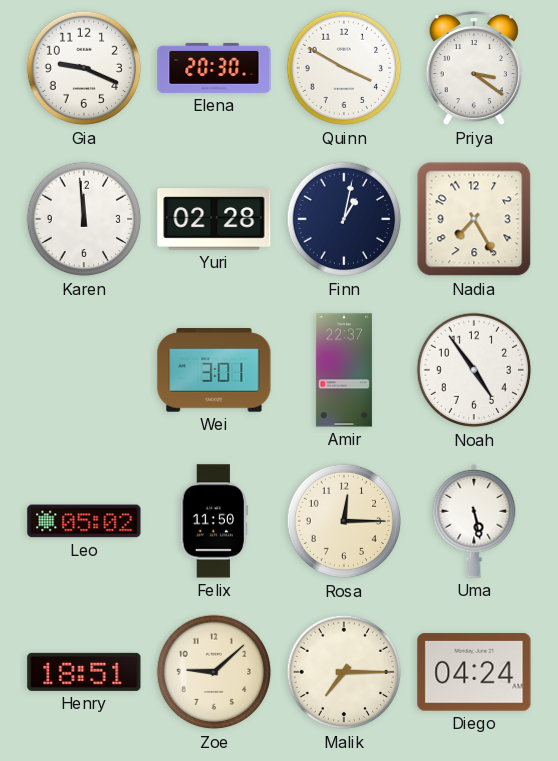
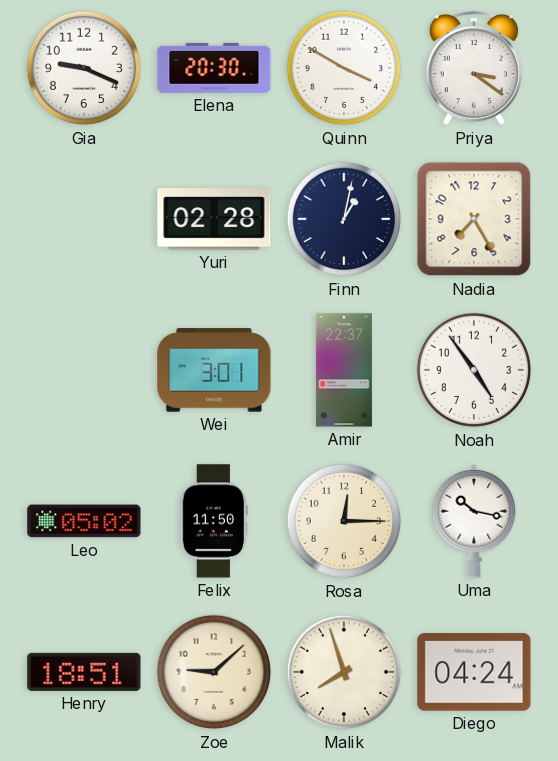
Karen: 11:59 -> none (84, 219)
Uma: 5:28 -> 10:17 (474, 521)
Malik: 7:15 -> 7:57 (344, 672)
